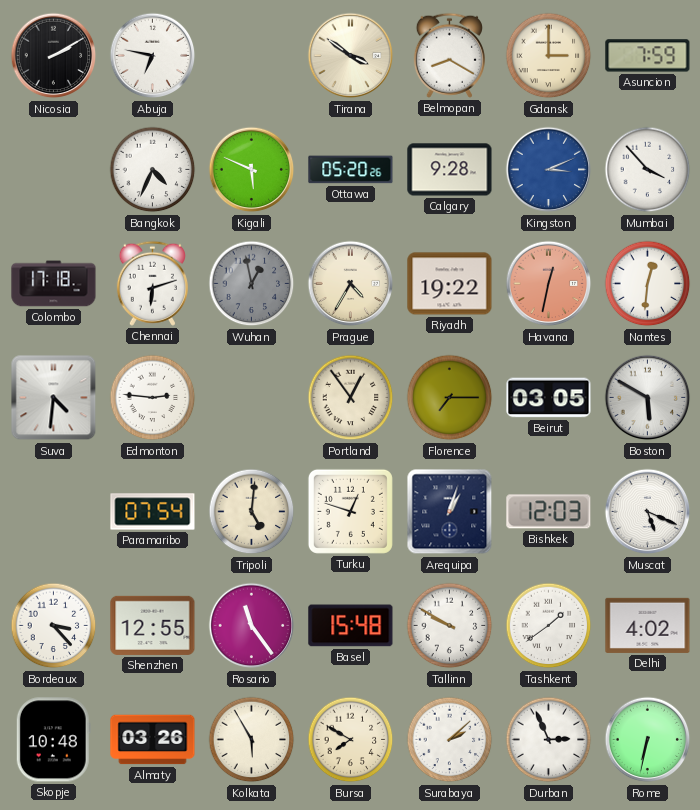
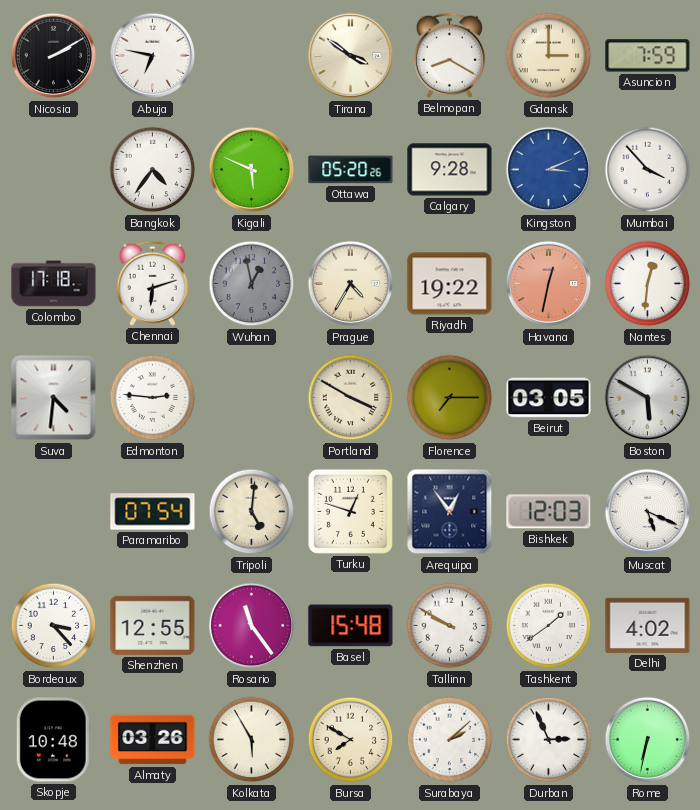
Bangkok: 4:34 -> 4:36 (153, 170)
Portland: 12:54 -> 3:50 (351, 398)
Arequipa: 1:03 -> 12:54 (450, 512)
